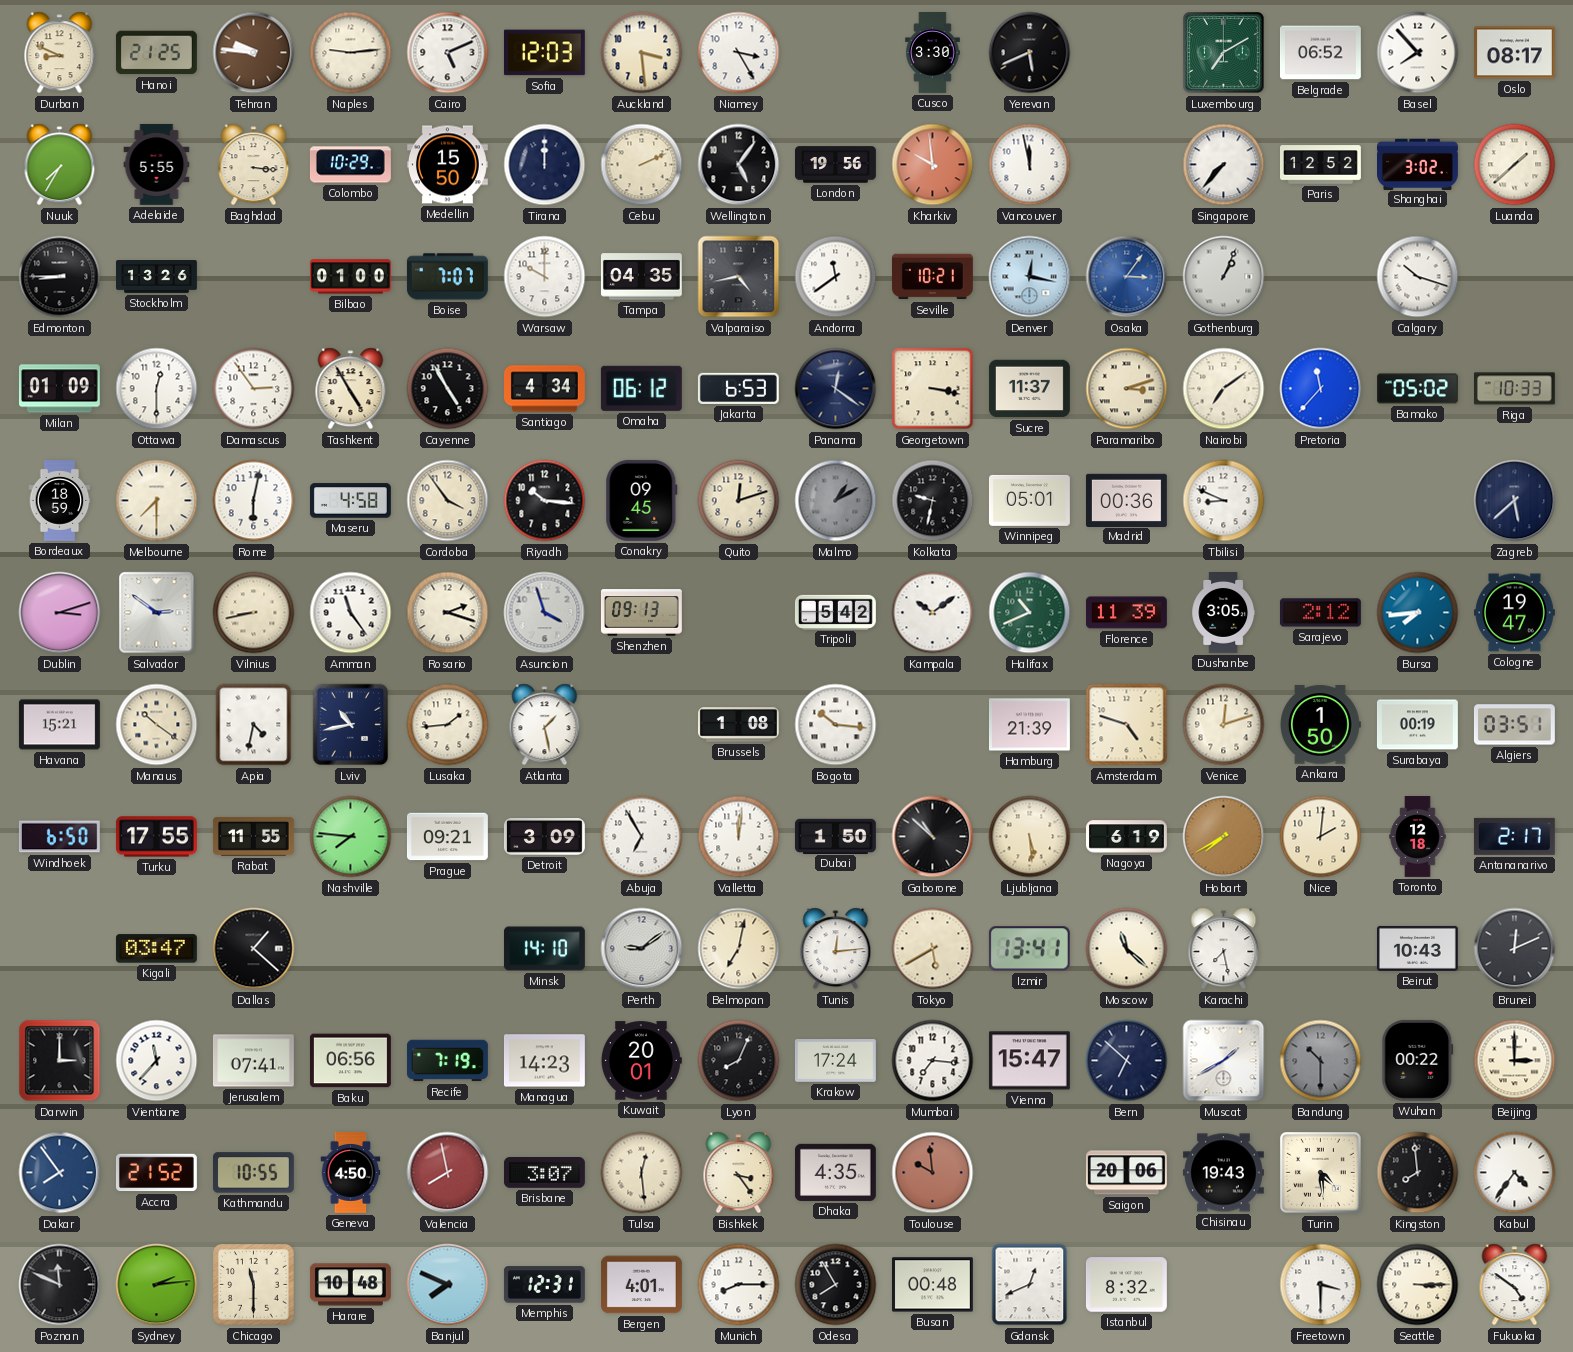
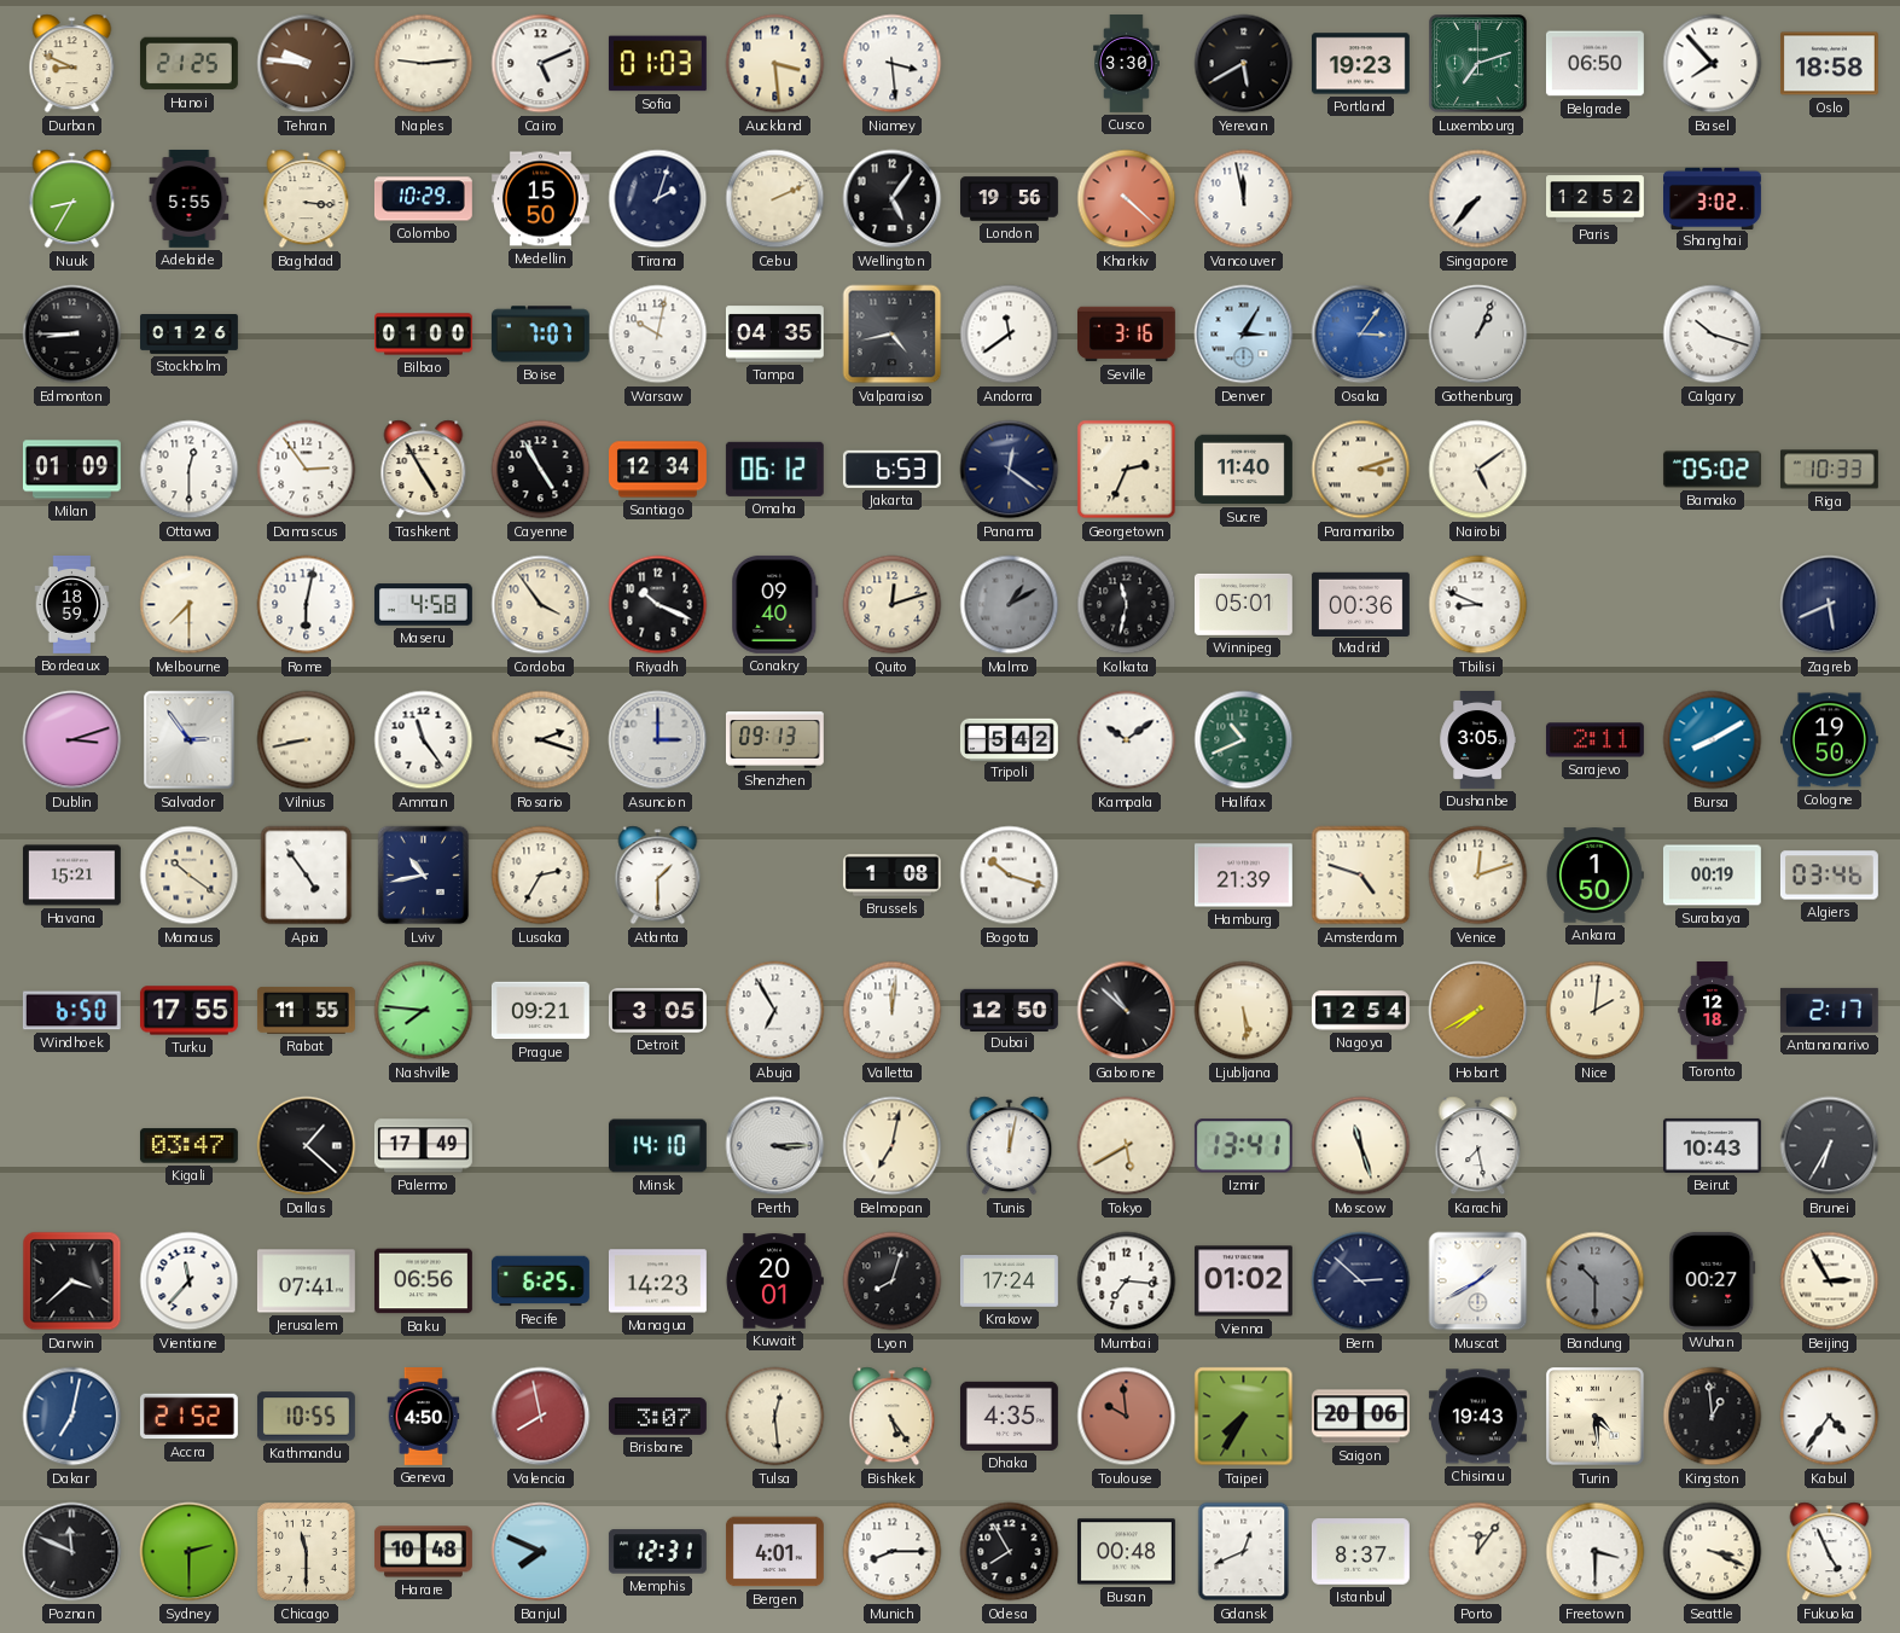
Sofia: 12:03 -> 01:03 (657, 64)
Niamey: 3:25 -> 3:29 (893, 64)
Yerevan: 5:41 -> 5:40 (1244, 64)
Portland: none -> 19:23 (1360, 64)
Luxembourg: 7:10 -> 7:12 (1478, 64)
Belgrade: 06:52 -> 06:50 (1594, 64)
Oslo: 08:17 -> 18:58 (1829, 64)
Nuuk: 7:35 -> 8:35 (72, 199)
Tirana: 12:00 -> 2:03 (658, 199)
Kharkiv: 9:59 -> 4:22 (1127, 199)
Luanda: 1:38 -> none (1515, 165)
Stockholm: 13:26 -> 01:26 (190, 335)
Warsaw: 10:00 -> 10:02 (658, 335)
Seville: 10:21 -> 3:16 (1126, 335)
Denver: 12:17 -> 3:05 (1244, 335)
Santiago: 4:34 -> 12:34 (658, 470)
Georgetown: 3:17 -> 2:34 (1127, 470)
Sucre: 11:37 -> 11:40 (1243, 470)
Nairobi: 7:09 -> 5:09 (1478, 470)
Pretoria: 11:37 -> none (1321, 389)
Riyadh: 10:16 -> 10:19 (658, 605)
Conakry: 09:45 -> 09:40 (775, 604)
Kolkata: 9:32 -> 11:32 (1127, 605)
Zagreb: 5:38 -> 5:41 (1830, 605)
Salvador: 2:51 -> 2:54 (190, 740)
Asuncion: 3:57 -> 3:00 (658, 740)
Florence: 11:39 -> none (1126, 613)
Sarajevo: 2:12 -> 2:11 (1594, 740)
Bursa: 7:44 -> 8:10 (1713, 740)
Cologne: 19:47 -> 19:50 (1829, 740)
Apia: 4:32 -> 4:54 (307, 876)
Lusaka: 1:44 -> 2:35 (541, 876)
Atlanta: 1:28 -> 1:30 (658, 876)
Bogota: 10:16 -> 10:18 (1010, 876)
Algiers: 03:51 -> 03:46 (1829, 876)
Detroit: 3:09 -> 3:05 (657, 1011)
Dubai: 1:50 -> 12:50 (1009, 1010)
Nagoya: 6:19 -> 12:54 (1361, 1011)
Palermo: none -> 17:49 (423, 1146)
Perth: 9:09 -> 3:15 (775, 1146)
Tunis: 12:14 -> 12:02 (1010, 1146)
Moscow: 11:22 -> 11:27 (1361, 1146)
Brunei: 12:11 -> 6:35 (1830, 1146)
Darwin: 3:00 -> 3:38 (72, 1282)
Recife: 7:19 -> 6:25 (540, 1282)
Lyon: 8:04 -> 8:03 (893, 1282)
Vienna: 15:47 -> 01:02 (1243, 1282)
Bern: 6:52 -> 2:52 (1361, 1282)
Wuhan: 00:22 -> 00:27 (1713, 1280)
Beijing: 3:00 -> 2:55 (1830, 1282)
Dakar: 7:54 -> 7:02 (72, 1417)
Bishkek: 3:24 -> 5:24 (893, 1417)
Taipei: none -> 7:35 (1244, 1417)
Kingston: 7:59 -> 12:59 (1713, 1417)
Sydney: 2:14 -> 2:30 (190, 1552)
Istanbul: 8:32 -> 8:37 (1360, 1552)
Porto: none -> 12:06 (1478, 1552)
Seattle: 3:15 -> 3:19 (1713, 1552)
Fukuoka: 4:51 -> 4:56 (1830, 1552)
